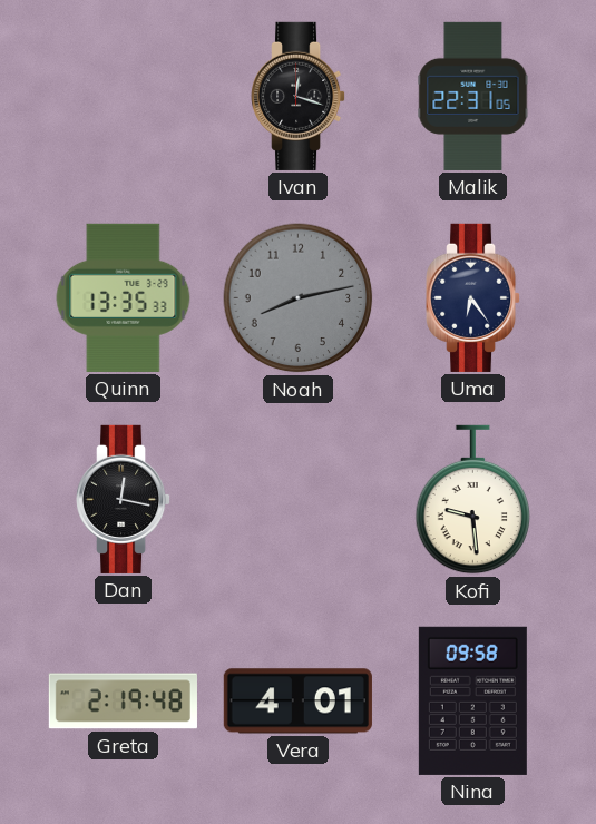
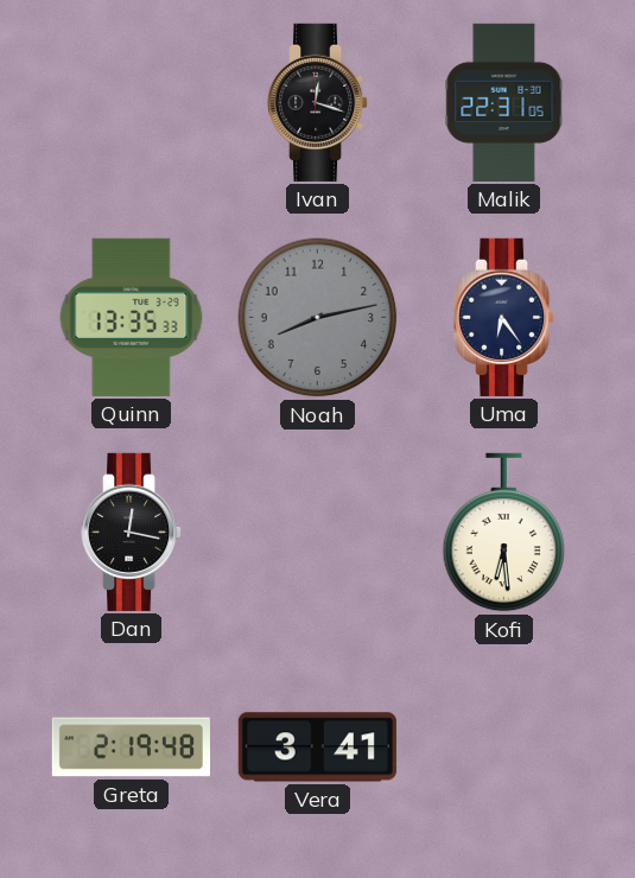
Kofi: 9:29 -> 6:29 (504, 533)
Vera: 4:01 -> 3:41 (317, 747)
Nina: 09:58 -> none (472, 700)
